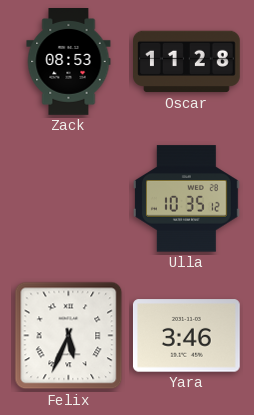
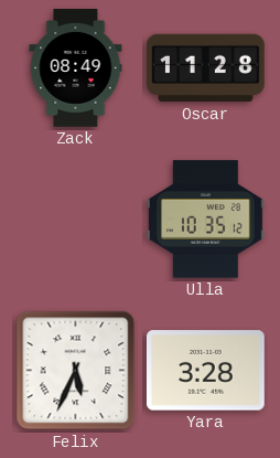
Zack: 08:53 -> 08:49 (76, 68)
Yara: 3:46 -> 3:28 (205, 371)
